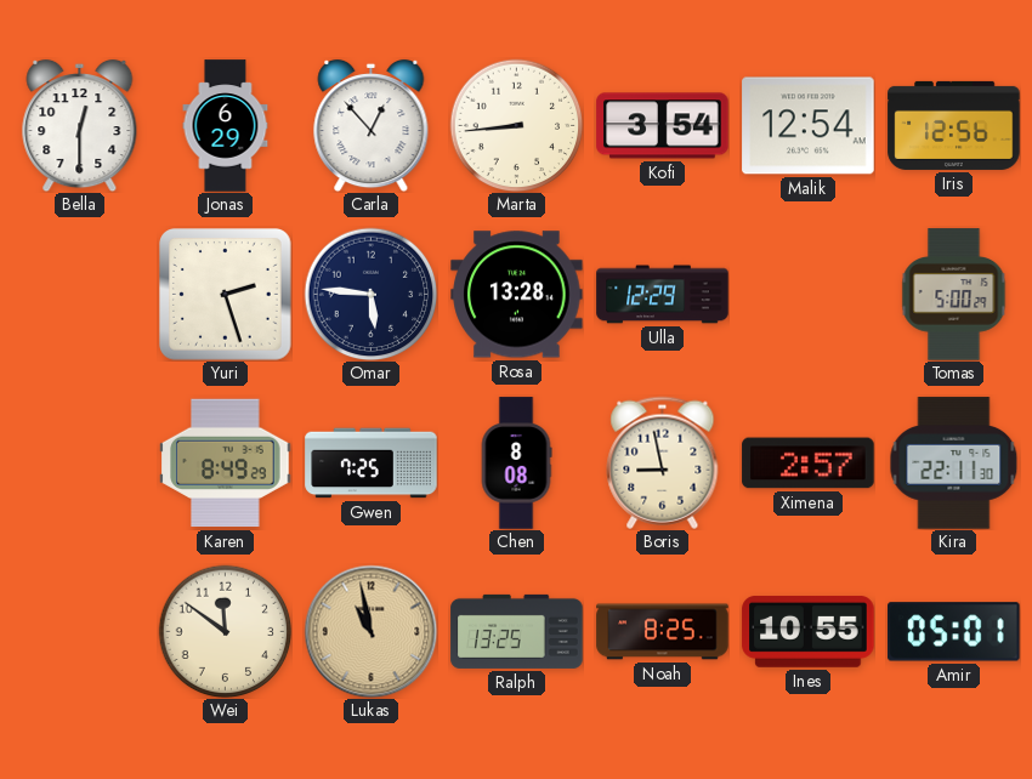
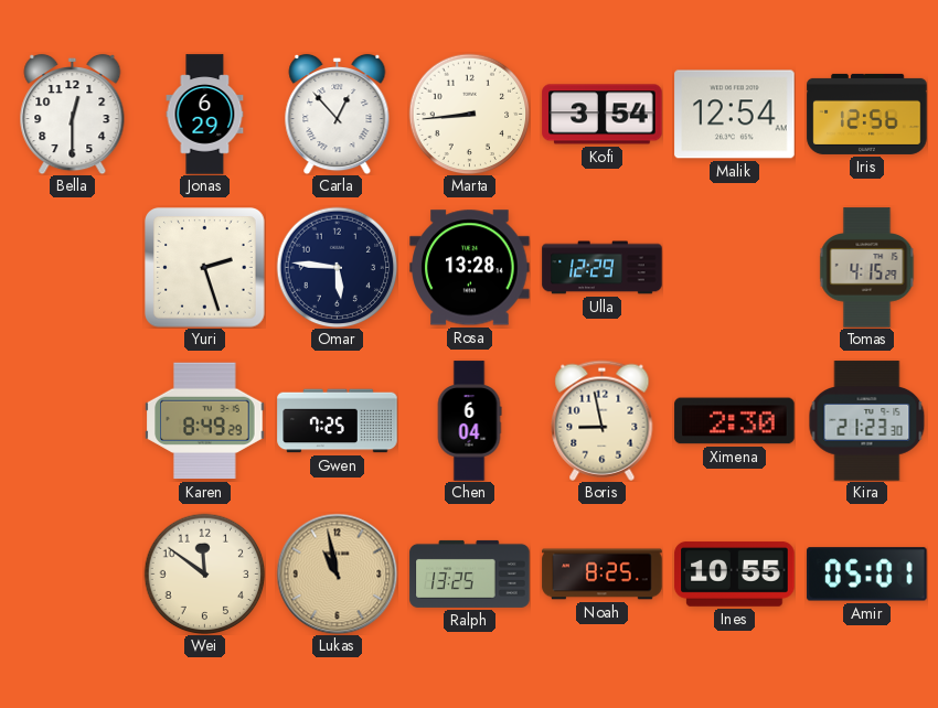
Tomas: 5:00 -> 4:15 (867, 268)
Chen: 8:08 -> 6:04 (469, 421)
Ximena: 2:57 -> 2:30 (735, 421)
Kira: 22:11 -> 21:23 (867, 421)
